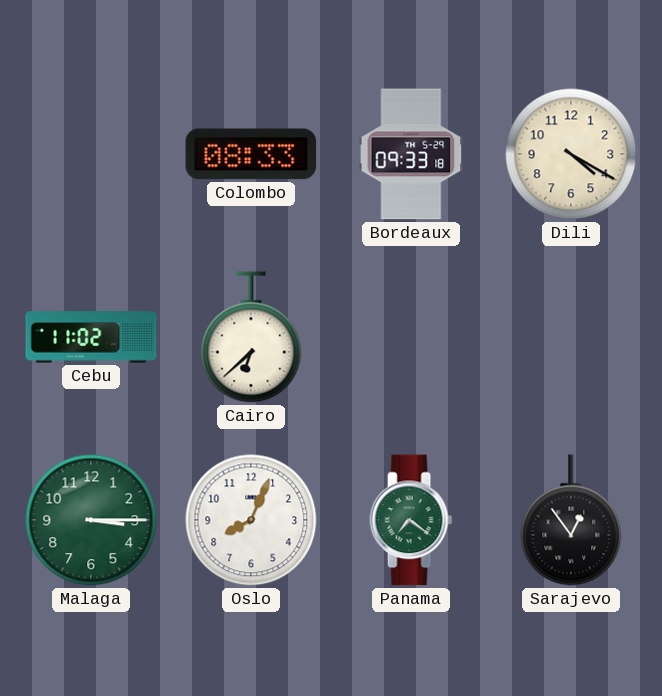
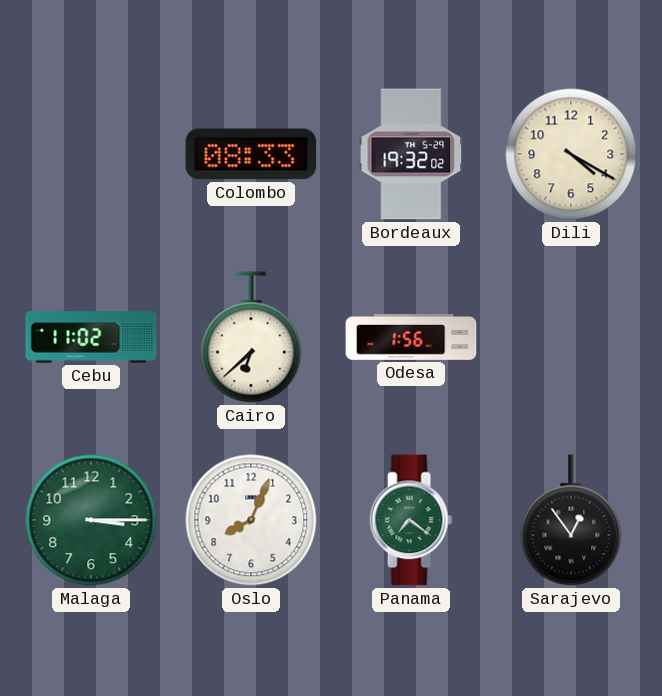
Bordeaux: 09:33 -> 19:32 (411, 154)
Odesa: none -> 1:56 (411, 338)
